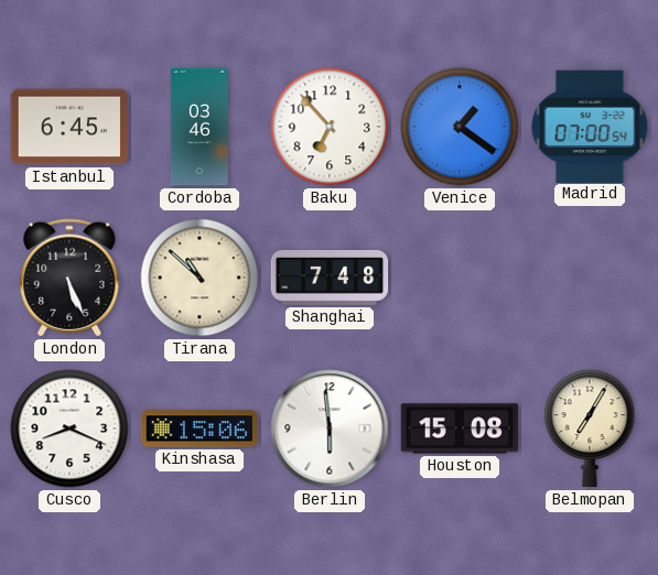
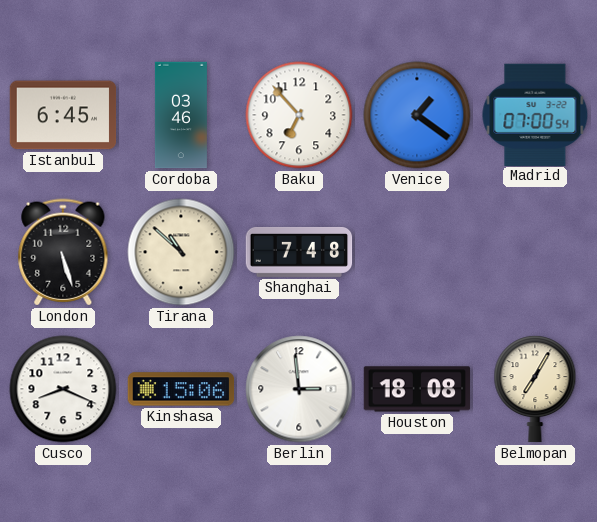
London: 5:26 -> 5:27 (63, 252)
Berlin: 5:59 -> 2:59 (299, 389)
Houston: 15:08 -> 18:08 (417, 389)
